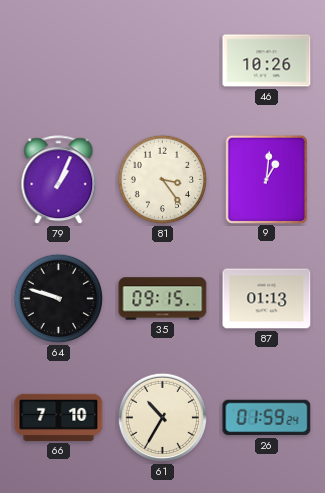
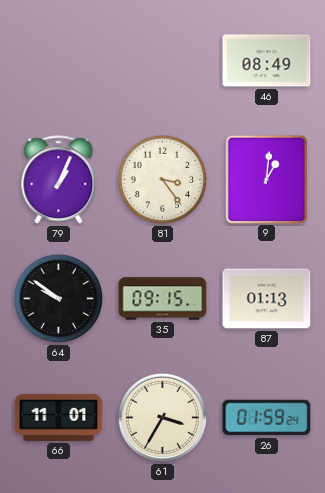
46: 10:26 -> 08:49 (267, 61)
64: 9:48 -> 9:51 (59, 299)
66: 7:10 -> 11:01 (59, 417)
61: 10:35 -> 3:35 (163, 418)
